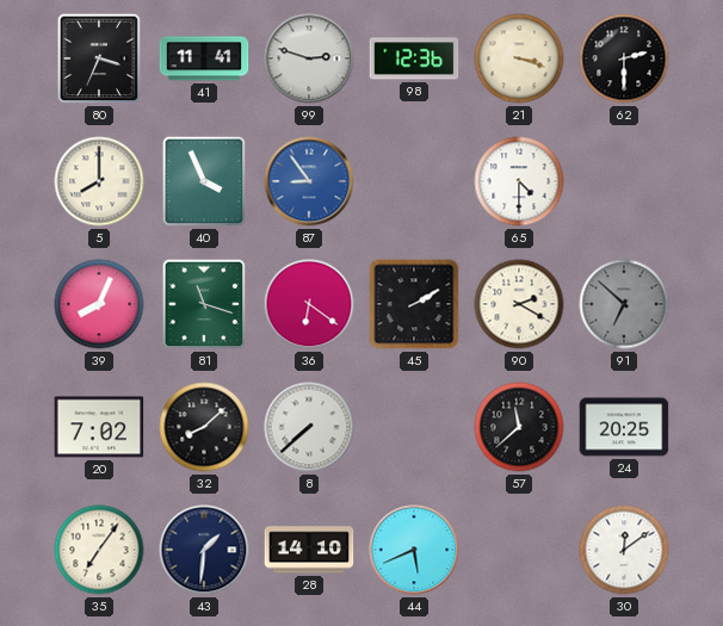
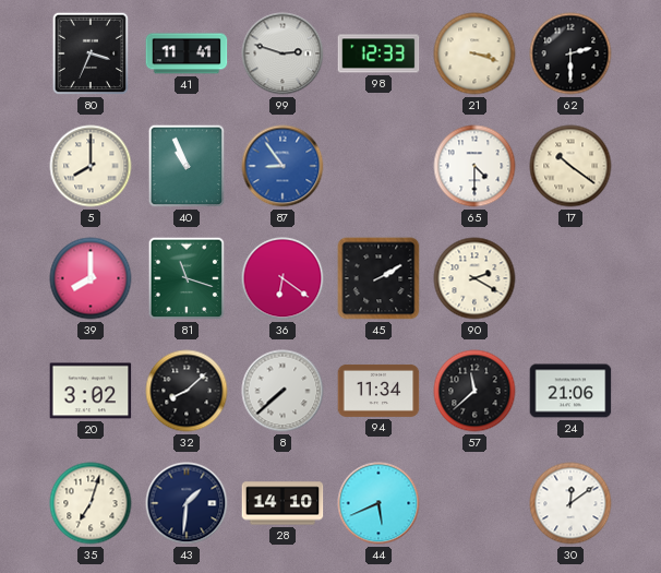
98: 12:36 -> 12:33 (378, 53)
40: 3:56 -> 10:56 (187, 166)
17: none -> 10:21 (570, 166)
39: 8:04 -> 8:00 (91, 278)
91: 6:52 -> none (624, 304)
20: 7:02 -> 3:02 (91, 391)
94: none -> 11:34 (378, 391)
24: 20:25 -> 21:06 (570, 391)
35: 7:06 -> 7:03 (91, 503)
